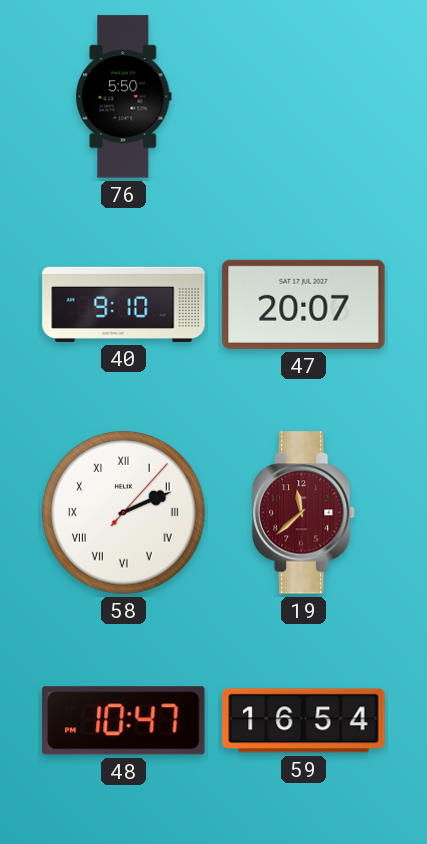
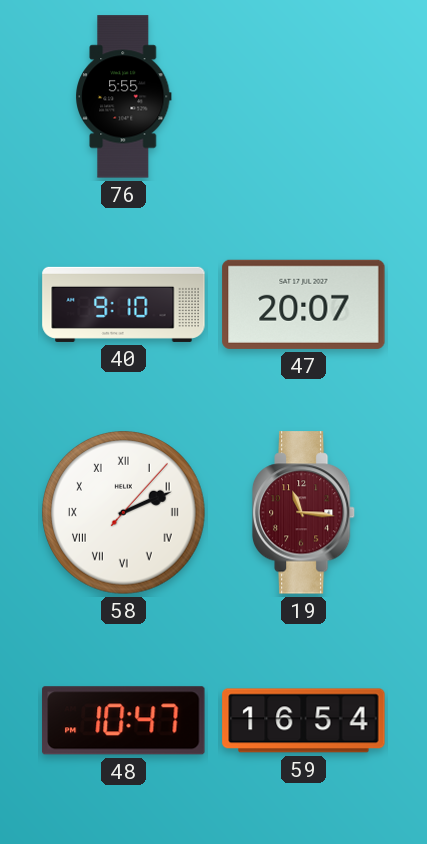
76: 5:50 -> 5:55 (124, 97)
19: 11:38 -> 11:16 (304, 513)
